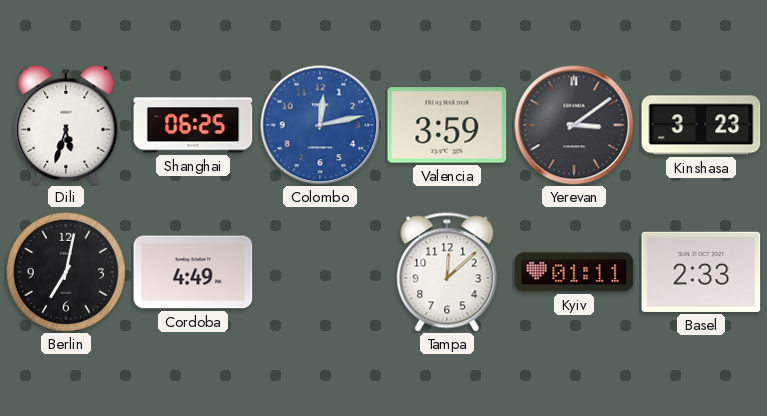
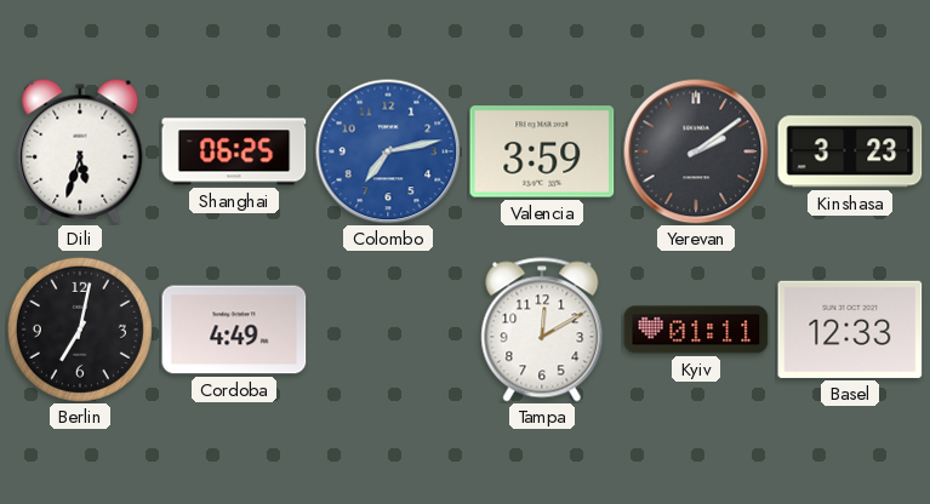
Colombo: 12:13 -> 7:13 (388, 151)
Yerevan: 3:09 -> 2:09 (696, 151)
Tampa: 12:08 -> 12:10 (542, 330)
Basel: 2:33 -> 12:33 (850, 330)
